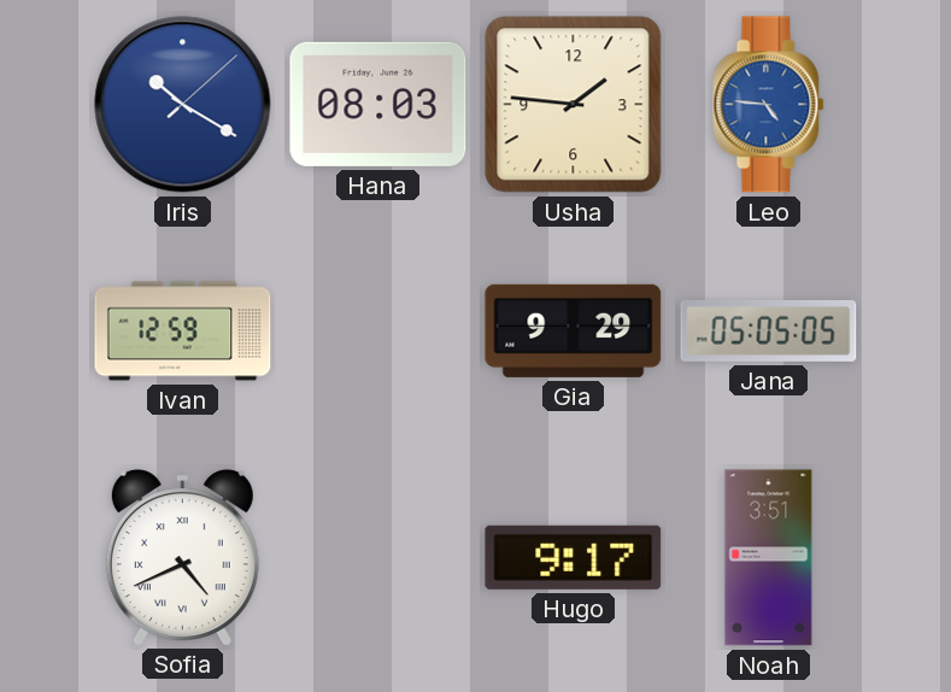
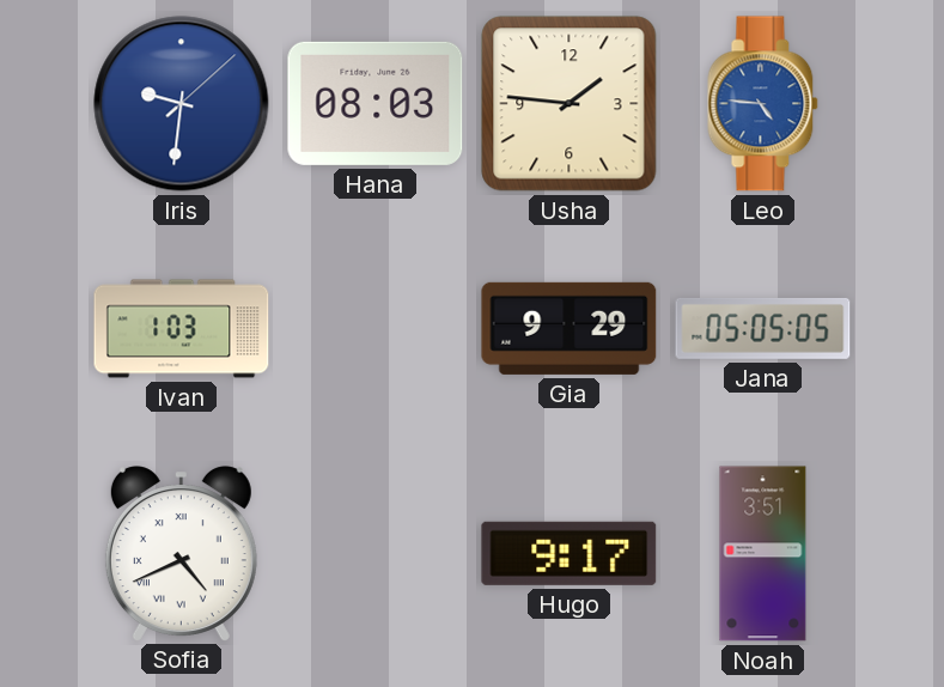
Iris: 10:20 -> 9:31 (182, 104)
Ivan: 12:59 -> 1:03 (182, 329)
